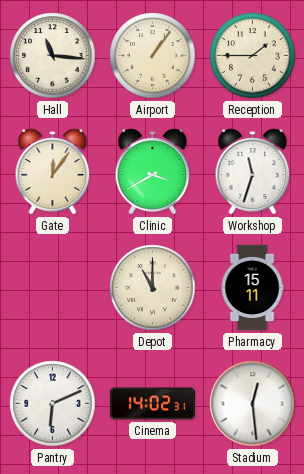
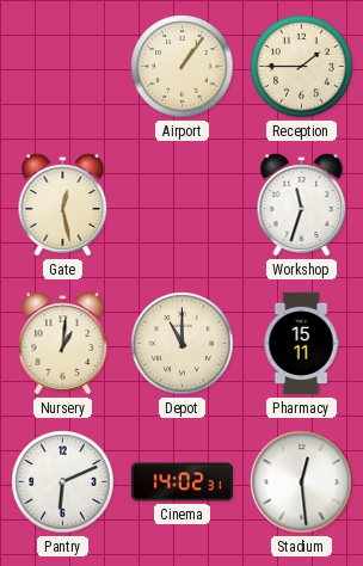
Hall: 11:16 -> none (53, 56)
Gate: 12:06 -> 12:28 (63, 205)
Clinic: 3:40 -> none (153, 172)
Nursery: none -> 1:01 (63, 344)
